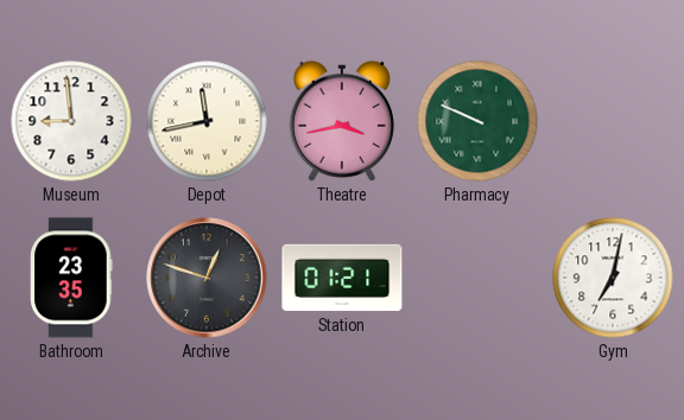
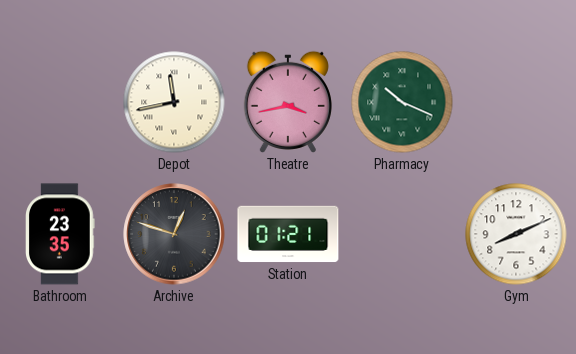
Museum: 8:59 -> none (71, 121)
Pharmacy: 9:49 -> 10:19 (402, 102)
Gym: 7:02 -> 8:11 (516, 234)
